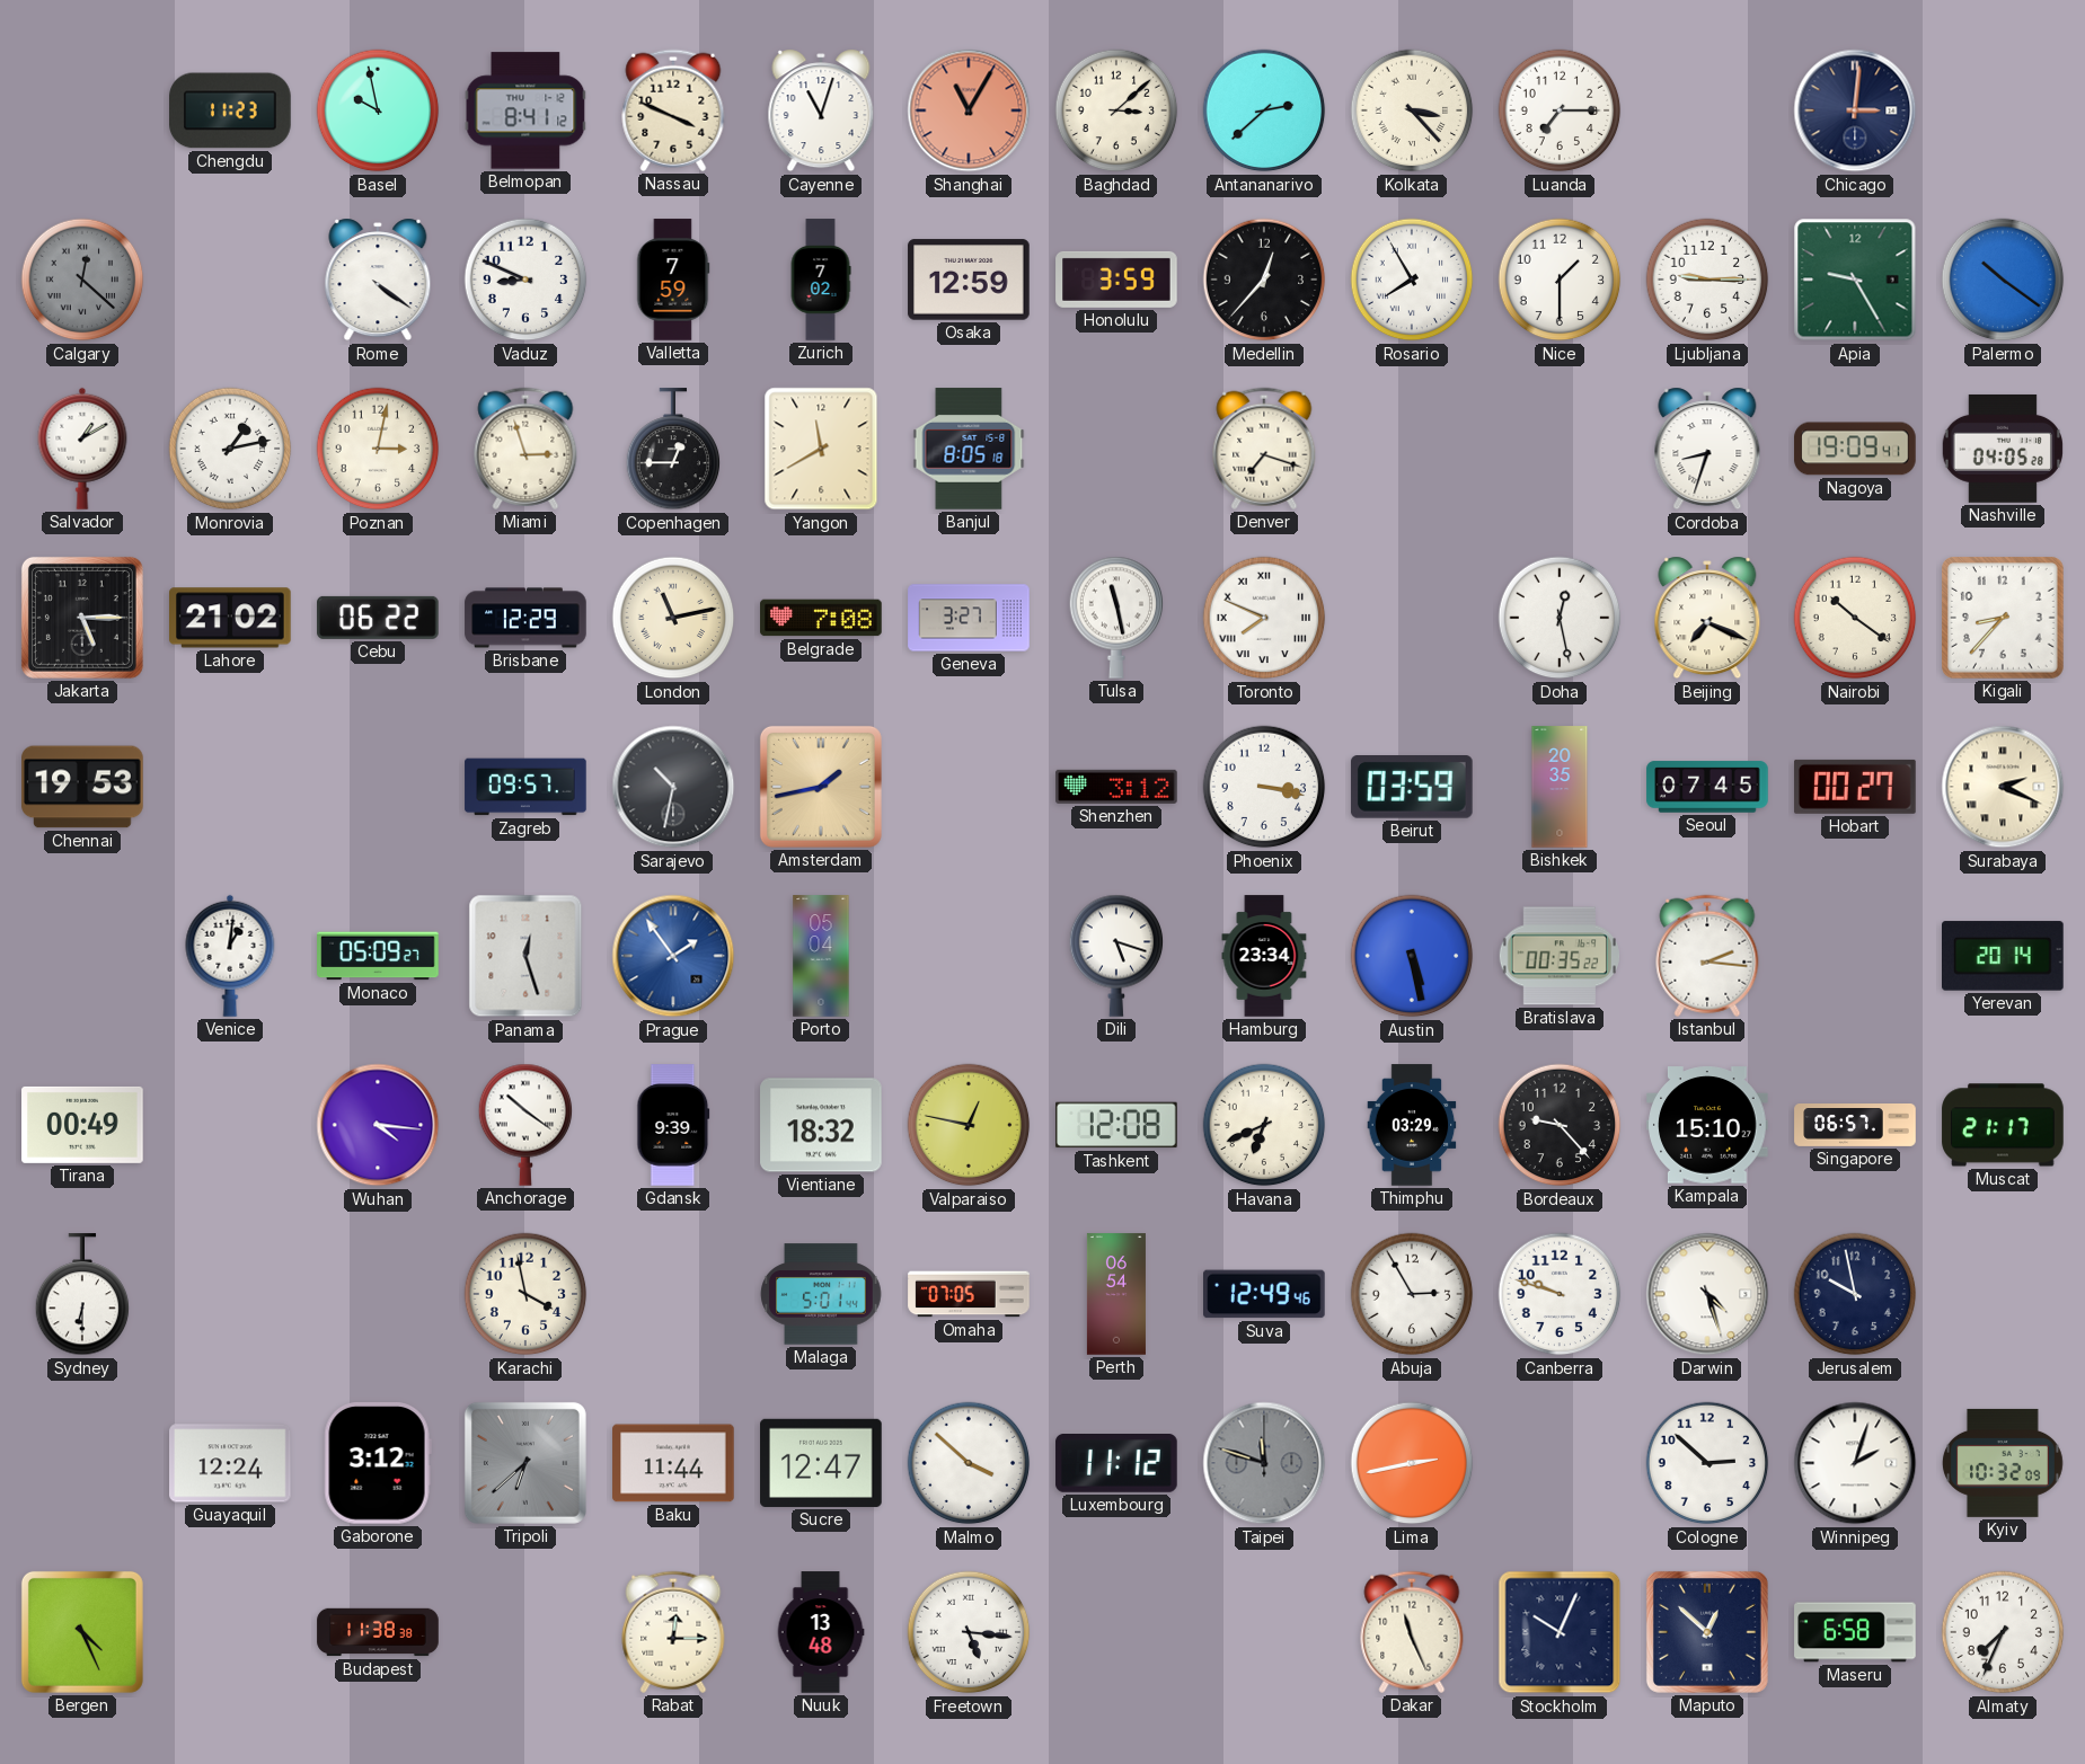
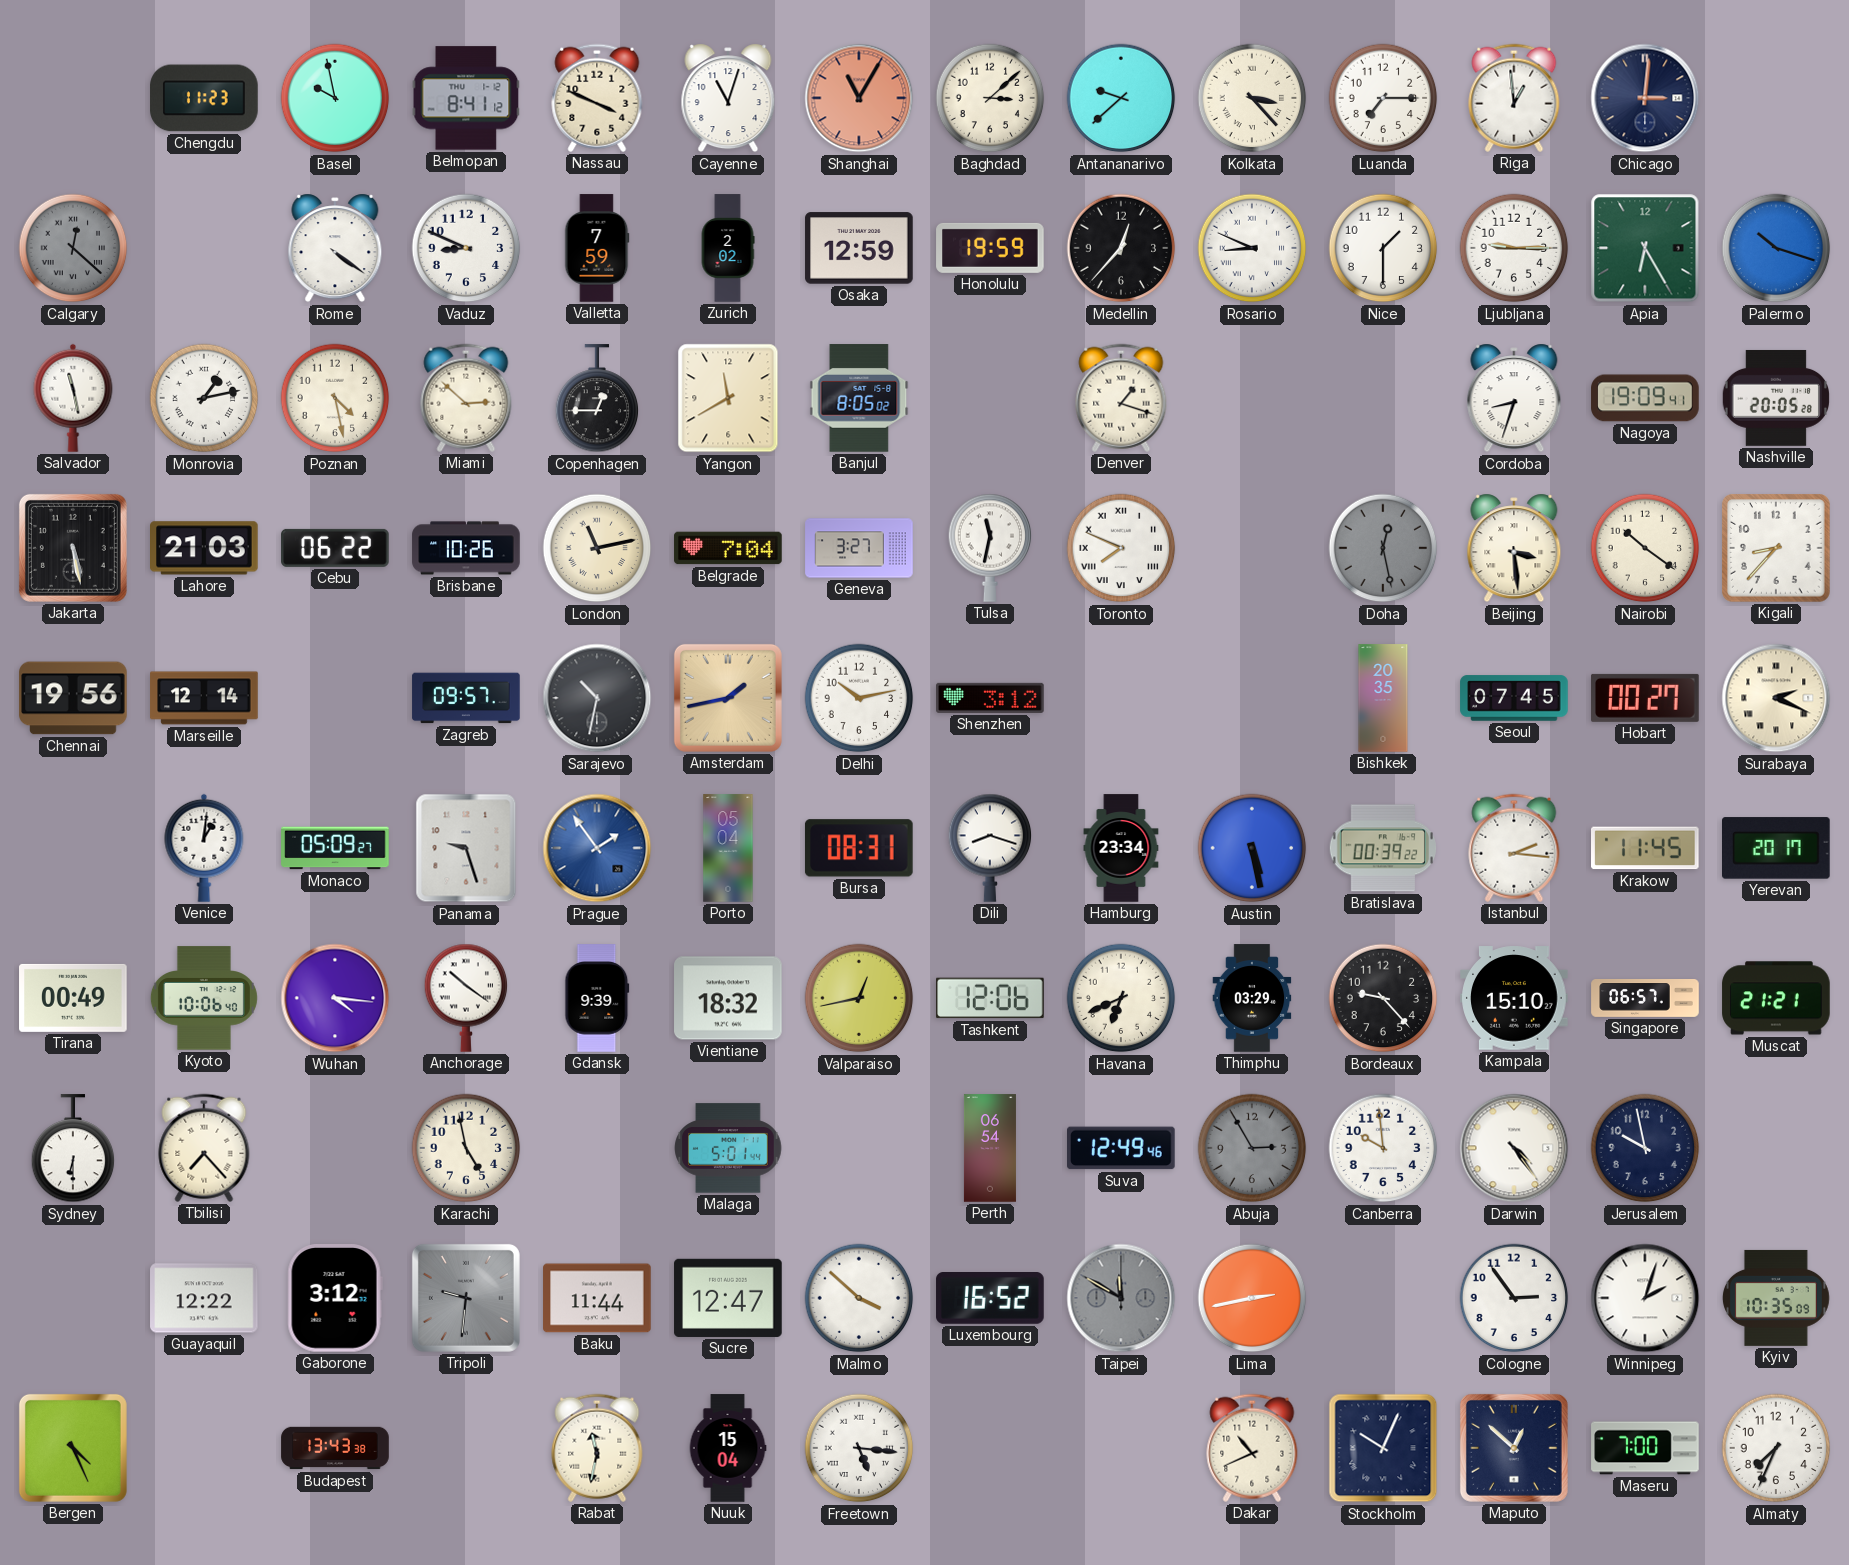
Antananarivo: 2:38 -> 9:38 (1121, 98)
Riga: none -> 12:59 (1514, 98)
Zurich: 7:02 -> 2:02 (728, 248)
Honolulu: 3:59 -> 19:59 (990, 248)
Rosario: 7:55 -> 8:49 (1252, 248)
Apia: 9:25 -> 6:25 (1645, 248)
Palermo: 10:21 -> 10:18 (1776, 248)
Salvador: 1:10 -> 11:28 (73, 398)
Poznan: 3:02 -> 4:28 (335, 398)
Miami: 2:57 -> 2:52 (466, 398)
Banjul: 8:05:18 -> 8:05:02 (859, 398)
Denver: 7:18 -> 1:18 (1121, 398)
Nashville: 04:05 -> 20:05 (1775, 398)
Jakarta: 5:15 -> 5:28 (73, 548)
Lahore: 21:02 -> 21:03 (204, 548)
Brisbane: 12:29 -> 10:26 (466, 548)
Belgrade: 7:08 -> 7:04 (728, 548)
Tulsa: 11:28 -> 11:32 (990, 548)
Doha dial: white -> grey (1383, 548)
Beijing: 7:19 -> 3:29 (1514, 548)
Chennai: 19:53 -> 19:56 (73, 698)
Marseille: none -> 12:14 (204, 698)
Delhi: none -> 10:13 (859, 698)
Phoenix: 3:17 -> none (1264, 787)
Beirut: 03:59 -> none (1412, 788)
Panama: 12:27 -> 9:27 (466, 848)
Bursa: none -> 08:31 (859, 848)
Dili: 5:18 -> 8:18 (990, 848)
Bratislava: 00:35 -> 00:39 (1383, 848)
Krakow: none -> 11:45 (1646, 848)
Yerevan: 20:14 -> 20:17 (1776, 848)
Kyoto: none -> 10:06 (204, 998)
Valparaiso: 12:47 -> 12:43 (859, 998)
Tashkent: 12:08 -> 12:06 (990, 998)
Muscat: 21:17 -> 21:21 (1776, 998)
Tbilisi: none -> 7:23 (204, 1148)
Karachi: 3:58 -> 4:58 (466, 1148)
Omaha: 07:05 -> none (969, 1294)
Abuja dial: white -> grey (1252, 1148)
Canberra: 9:48 -> 9:59 (1383, 1148)
Darwin: 4:27 -> 4:24 (1514, 1148)
Guayaquil: 12:24 -> 12:22 (204, 1298)
Tripoli: 6:38 -> 9:31 (466, 1298)
Luxembourg: 11:12 -> 16:52 (990, 1299)
Taipei: 11:48 -> 11:50 (1121, 1298)
Cologne: 2:52 -> 2:54 (1514, 1298)
Kyiv: 10:32 -> 10:35 (1776, 1298)
Budapest: 11:38 -> 13:43 (335, 1448)
Rabat: 12:15 -> 11:32 (597, 1448)
Nuuk: 13:48 -> 15:04 (728, 1448)
Dakar: 11:26 -> 10:41 (1252, 1448)
Maseru: 6:58 -> 7:00 (1645, 1448)
